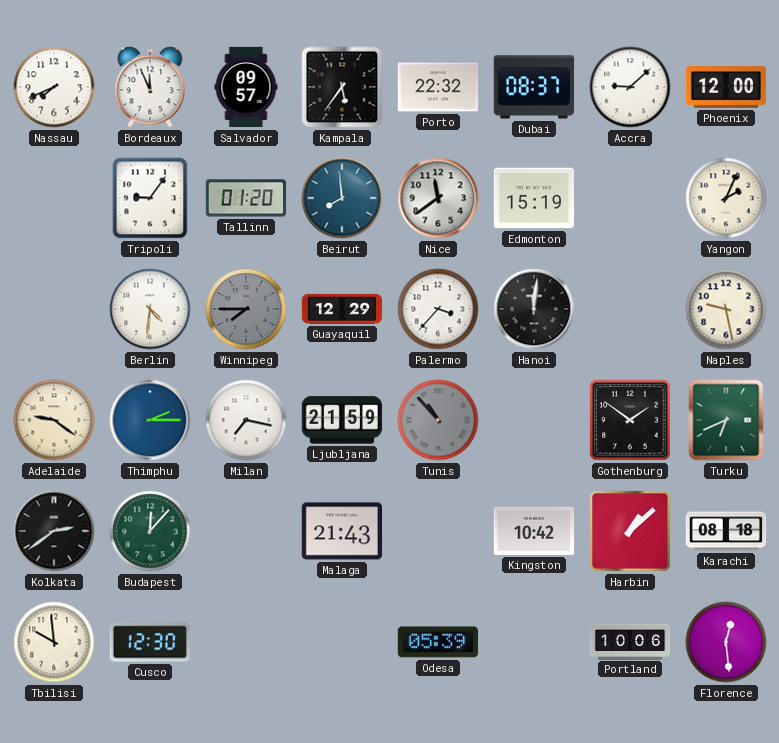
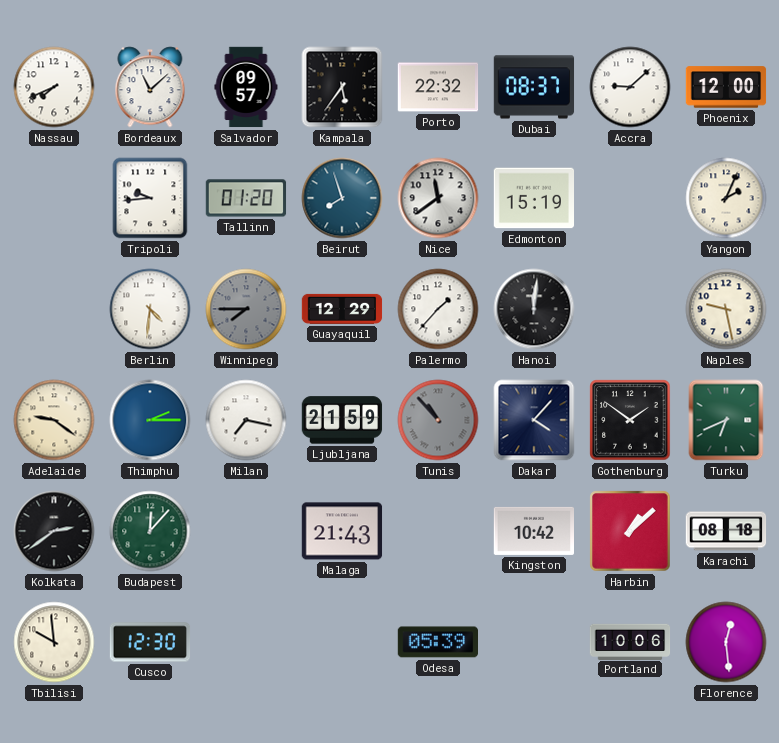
Bordeaux: 11:56 -> 11:08 (150, 87)
Tripoli: 9:06 -> 9:44 (150, 198)
Beirut: 7:59 -> 7:57 (342, 198)
Palermo: 3:37 -> 1:37 (438, 309)
Dakar: none -> 4:07 (534, 420)
